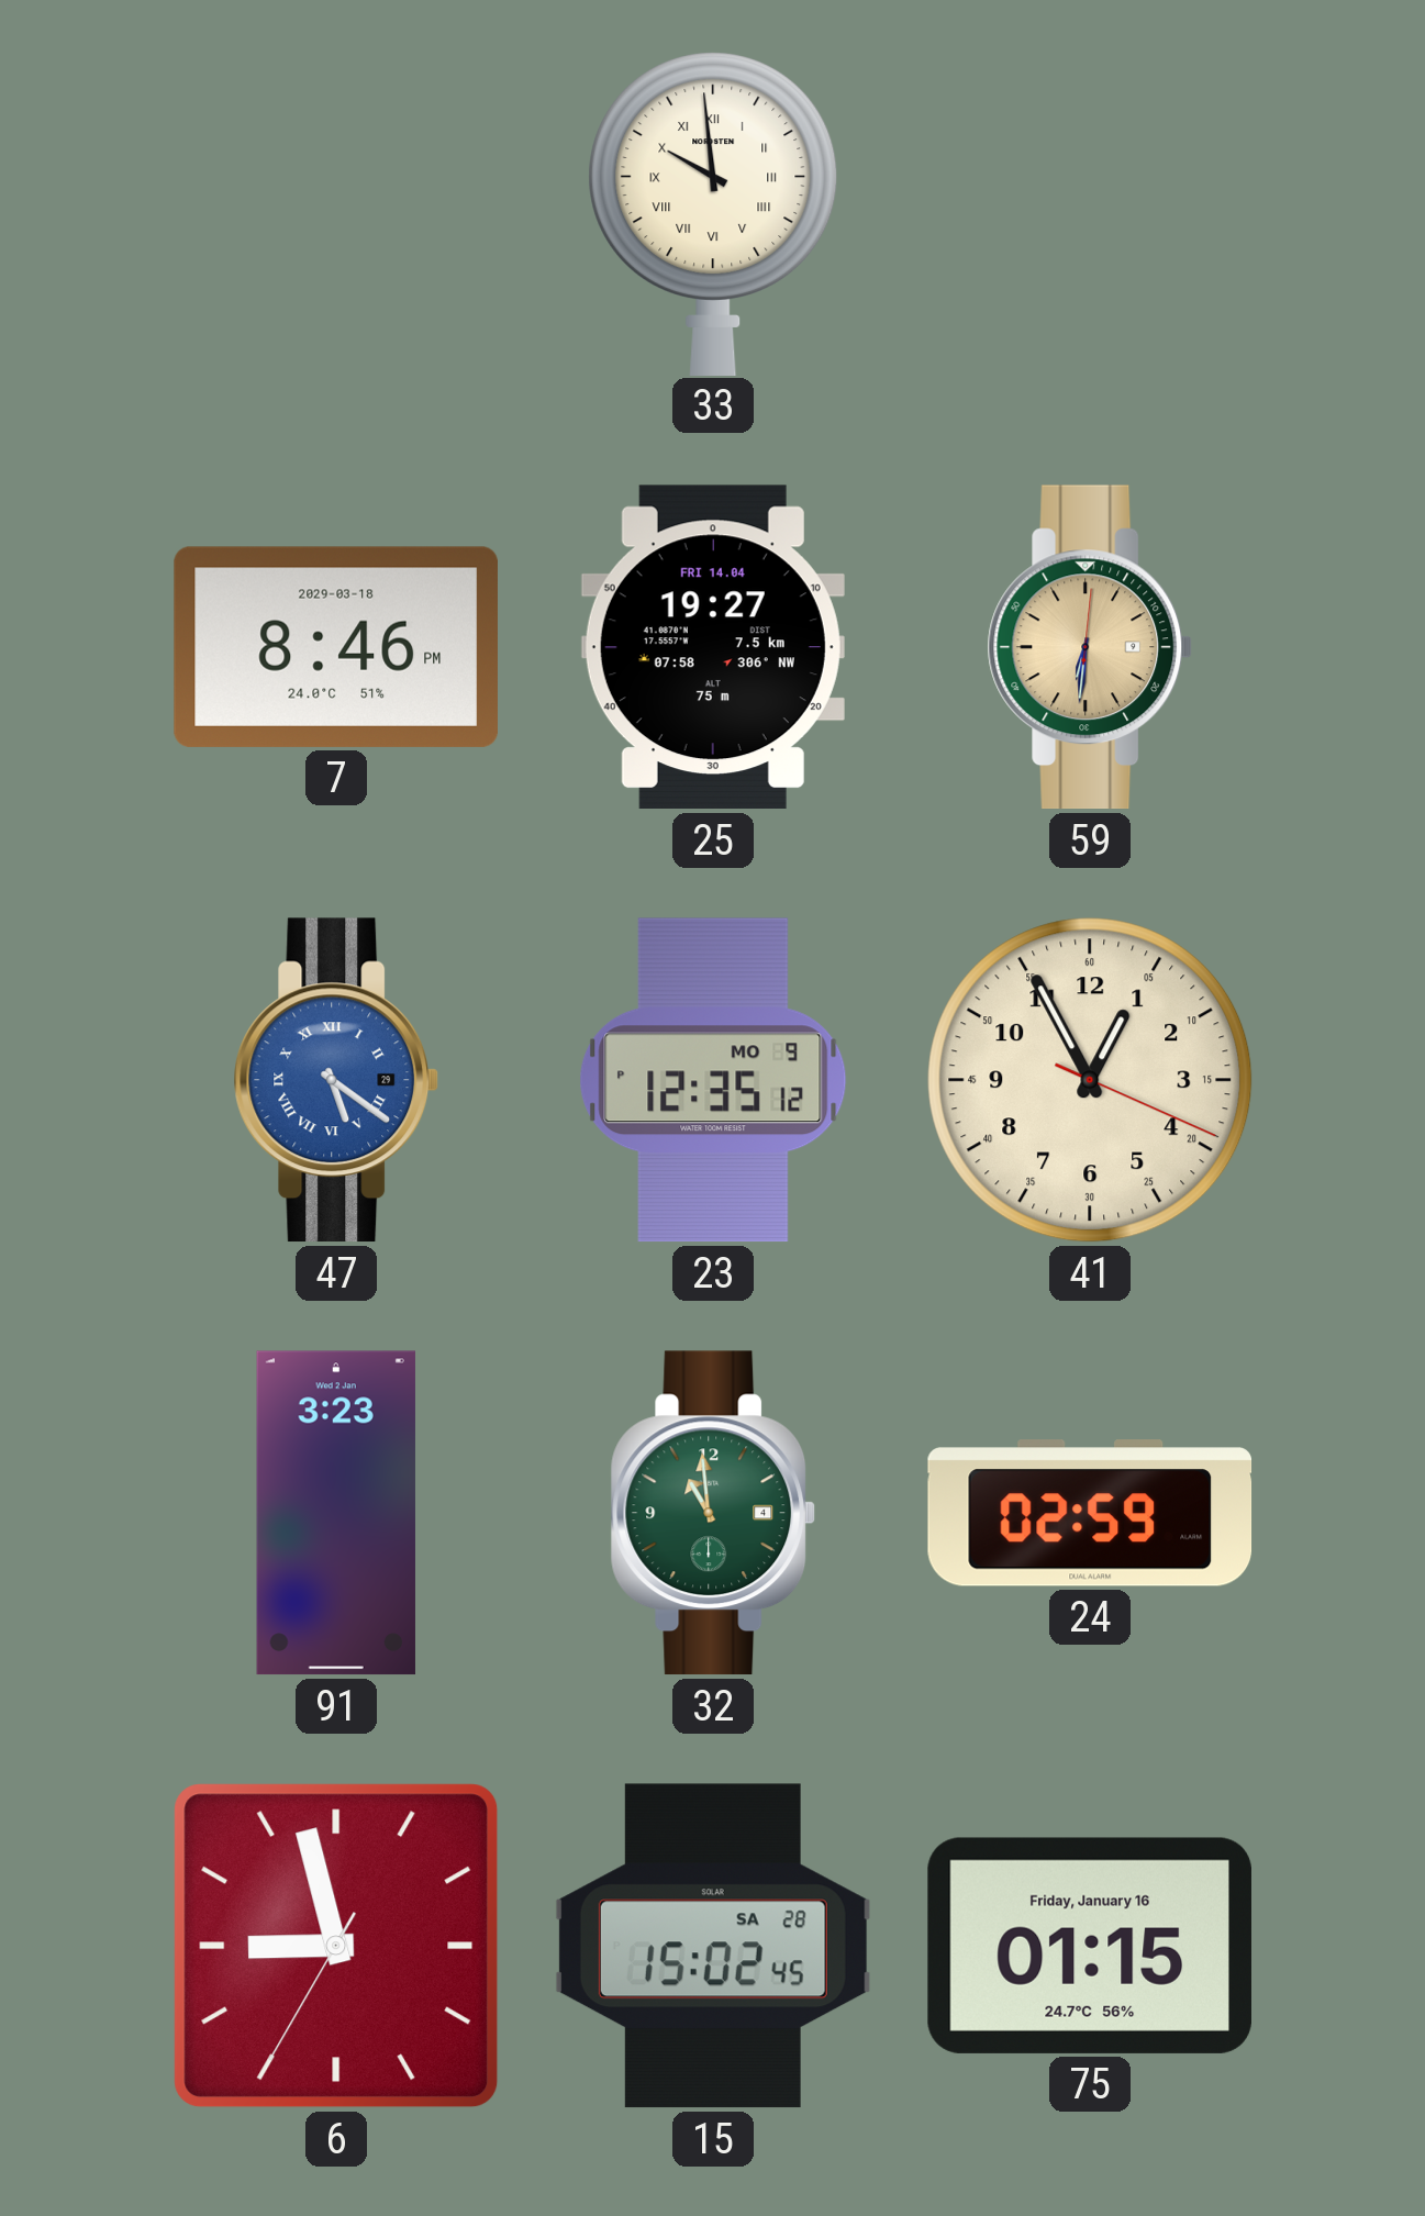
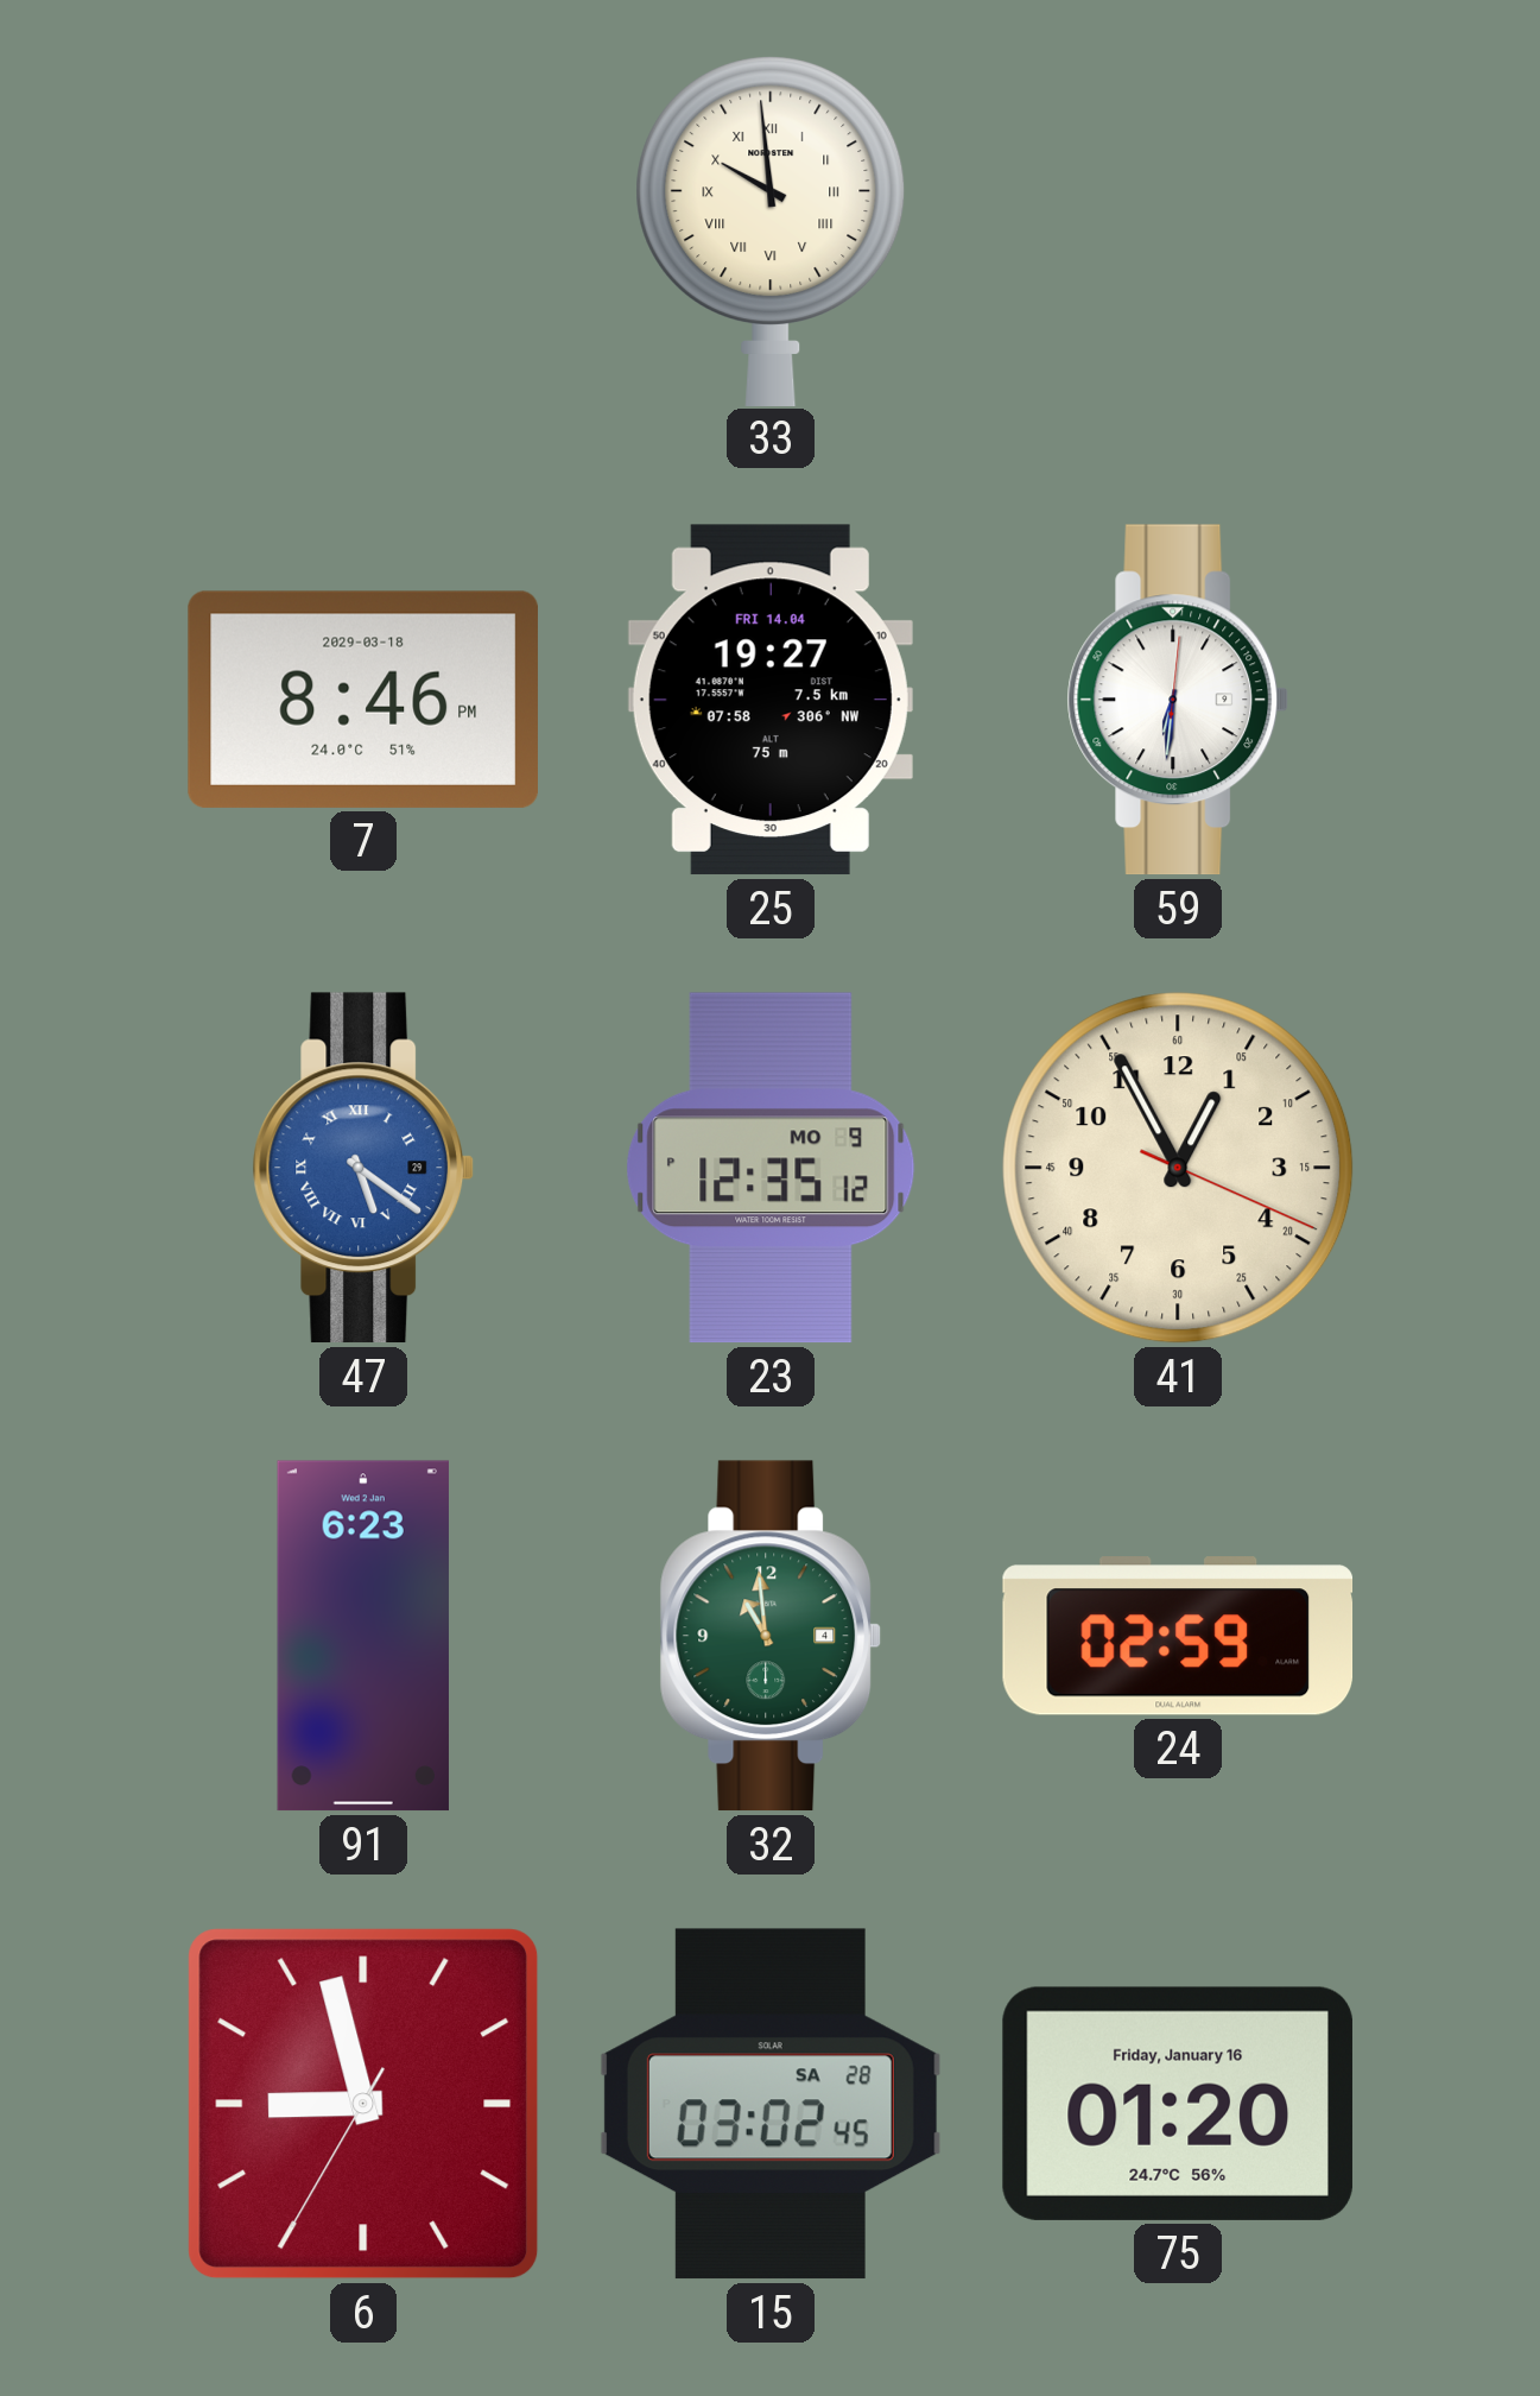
59 dial: champagne -> white (1178, 700)
91: 3:23 -> 6:23 (363, 1636)
15: 15:02 -> 03:02 (771, 2104)
75: 01:15 -> 01:20 (1178, 2104)
